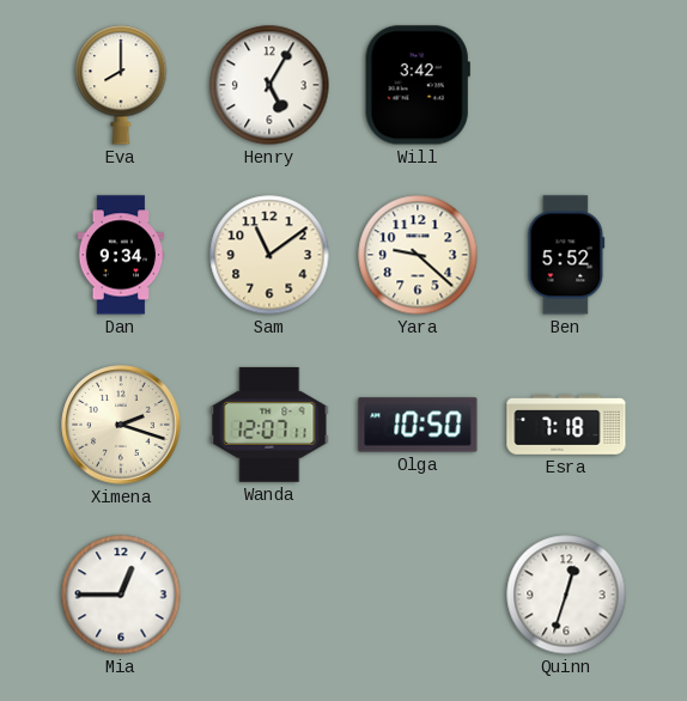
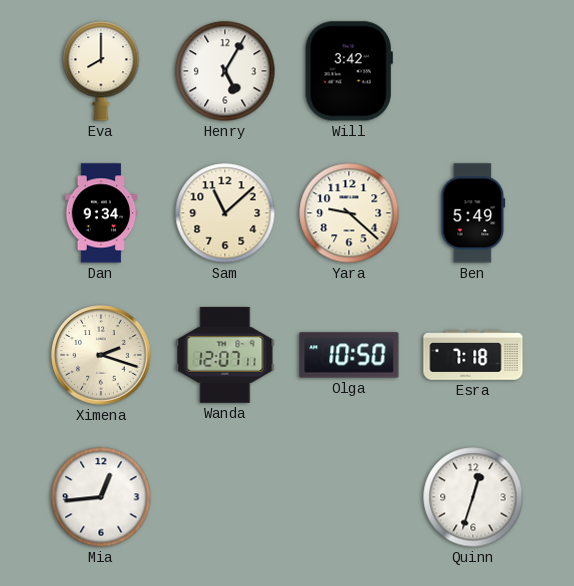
Sam: 11:09 -> 11:08 (225, 213)
Ben: 5:52 -> 5:49 (473, 213)
Mia: 12:45 -> 12:44 (101, 497)
